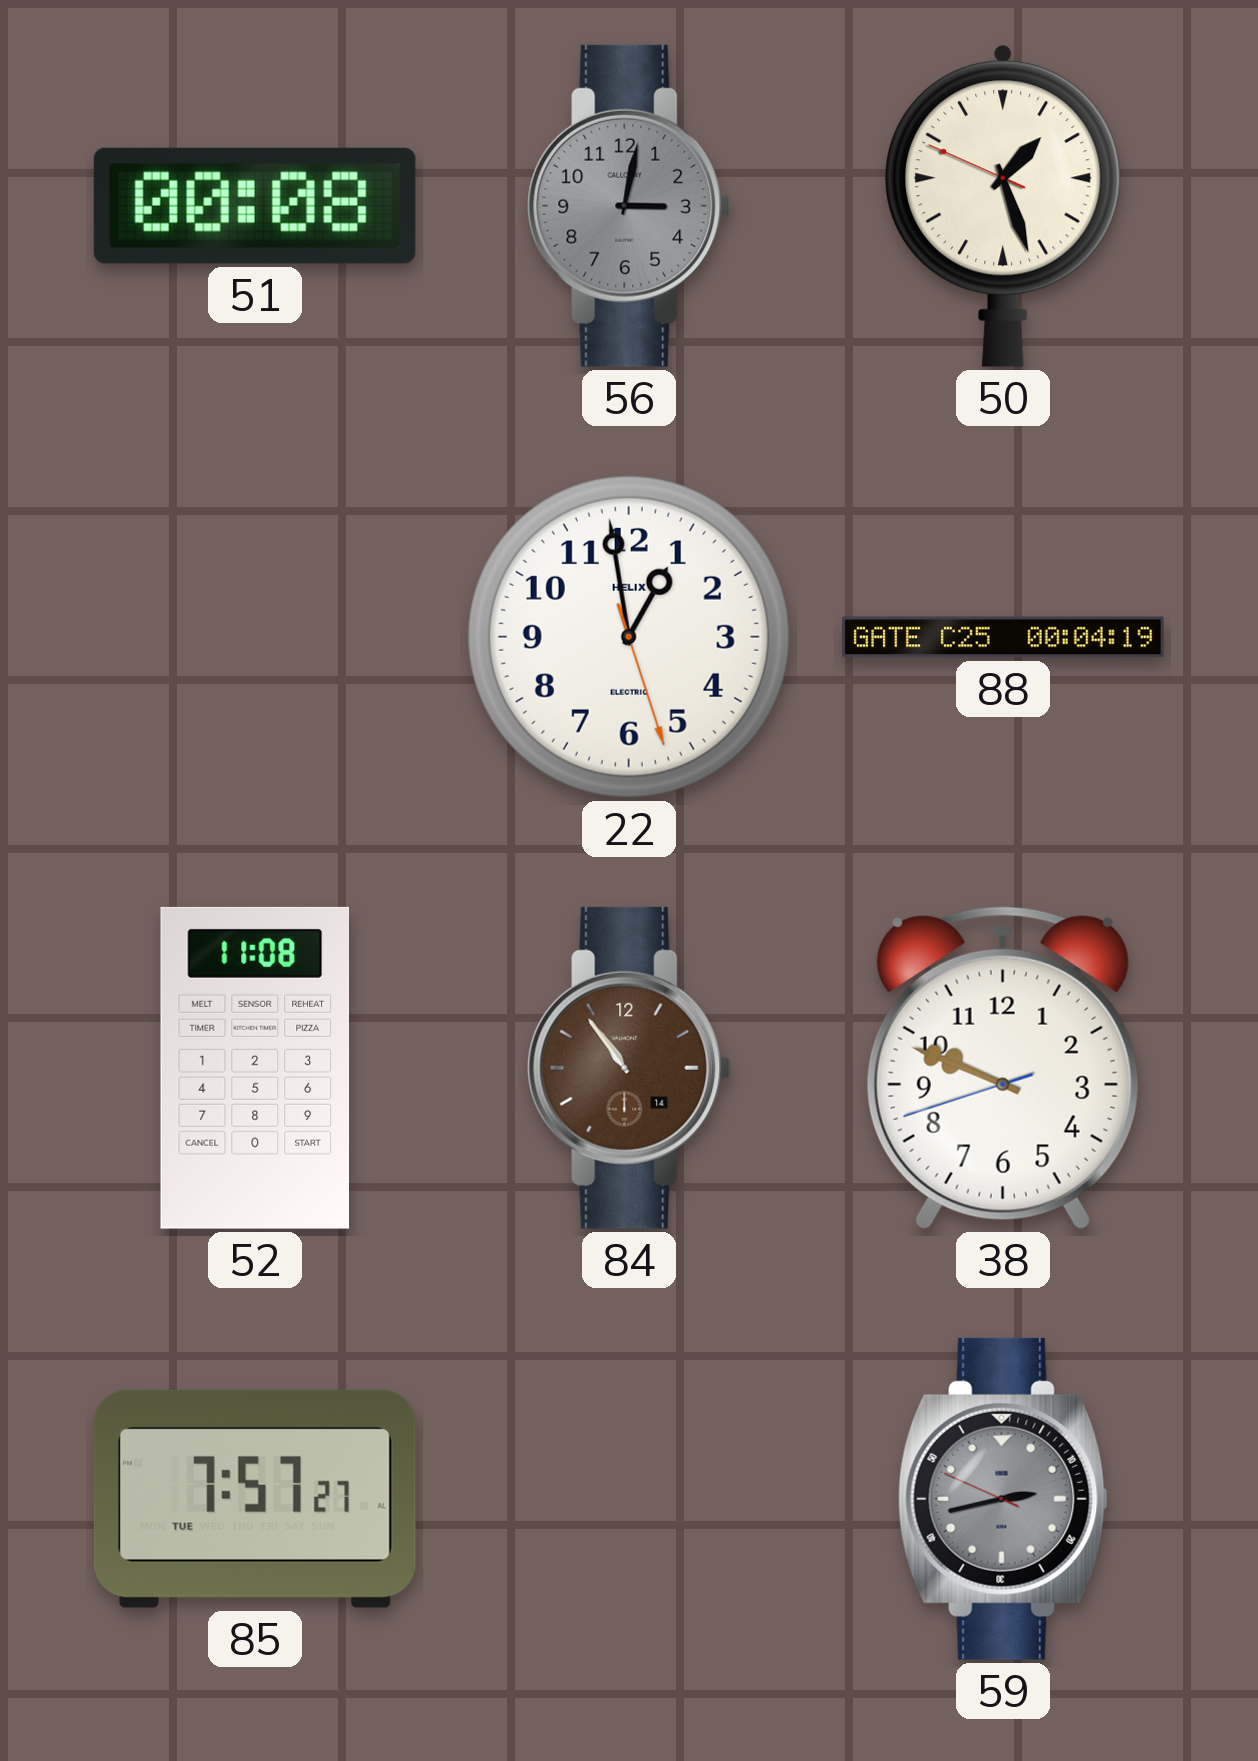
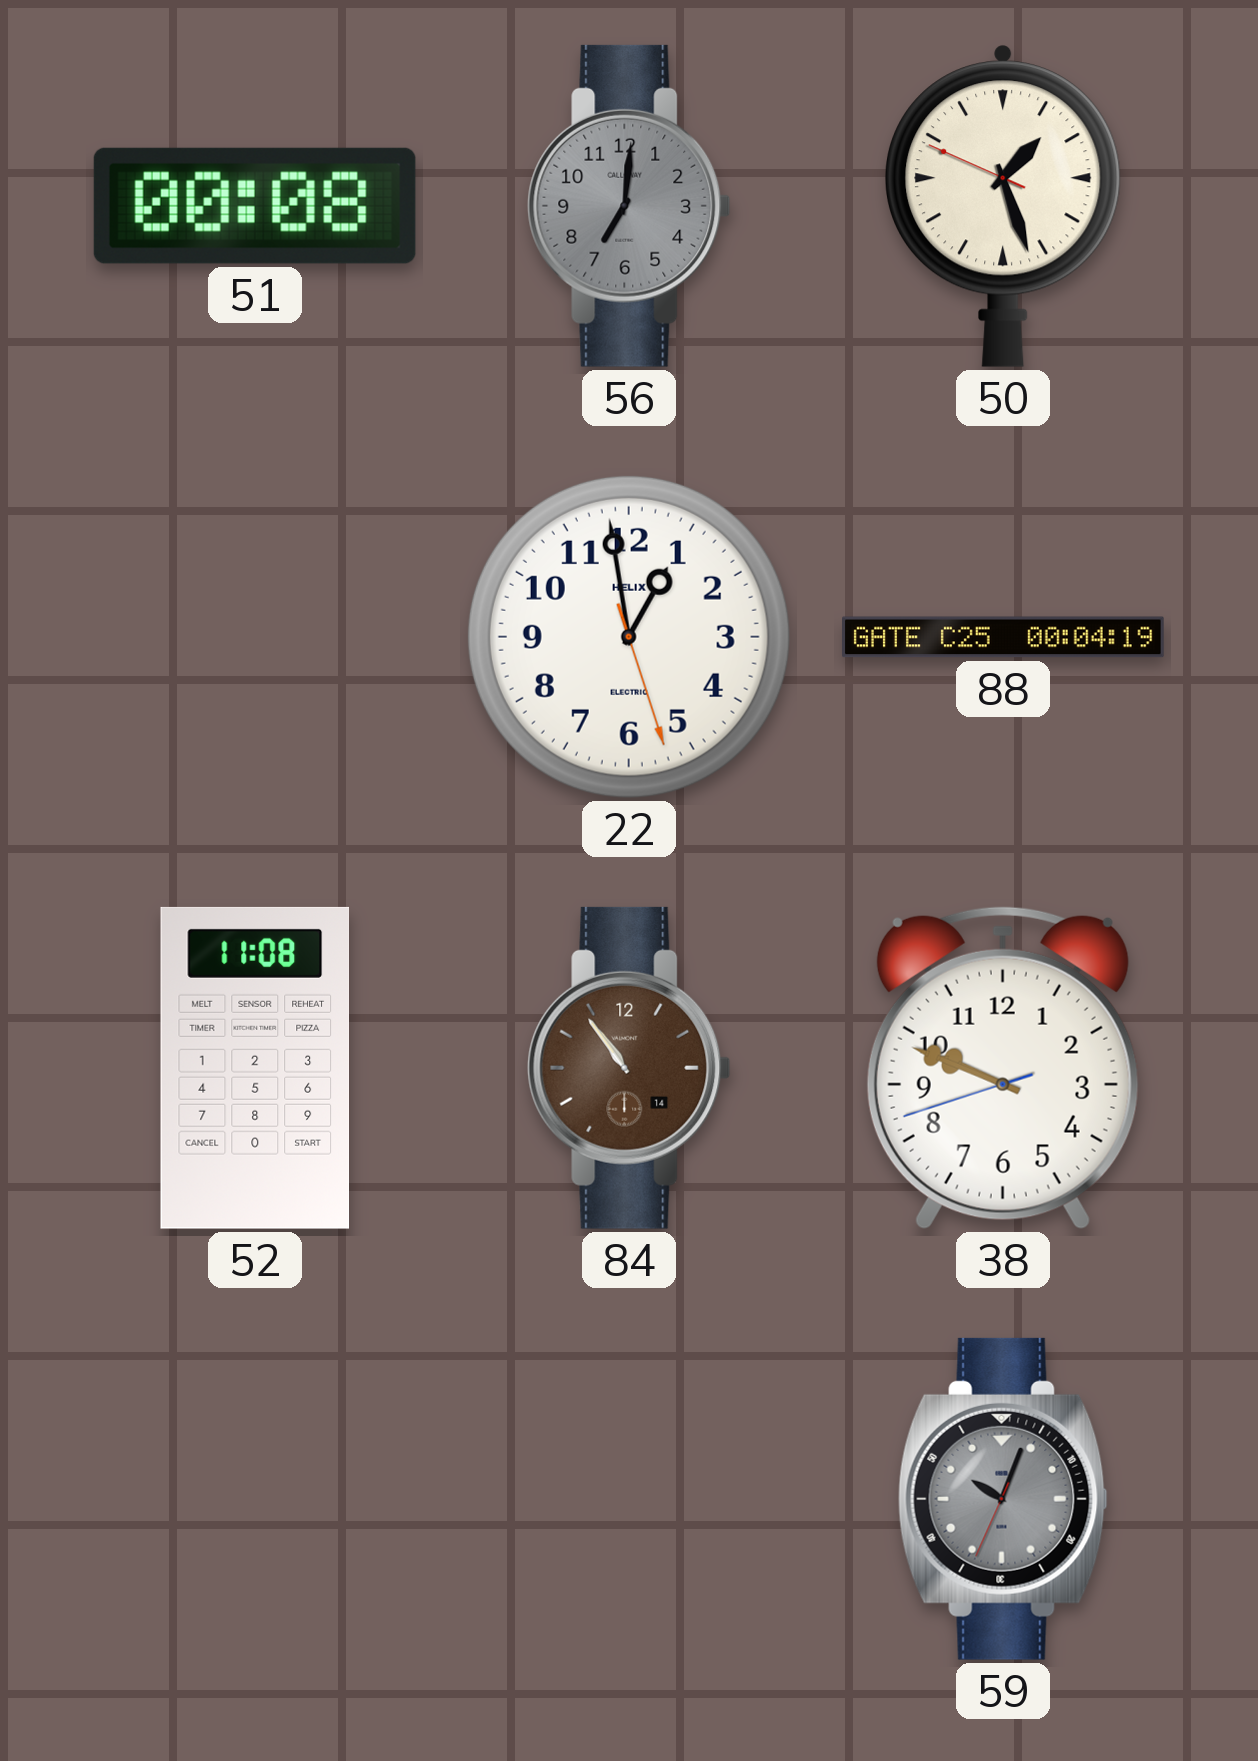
56: 3:02 -> 7:01 (629, 206)
85: 7:57 -> none (255, 1499)
59: 2:42 -> 10:03 (1003, 1499)
